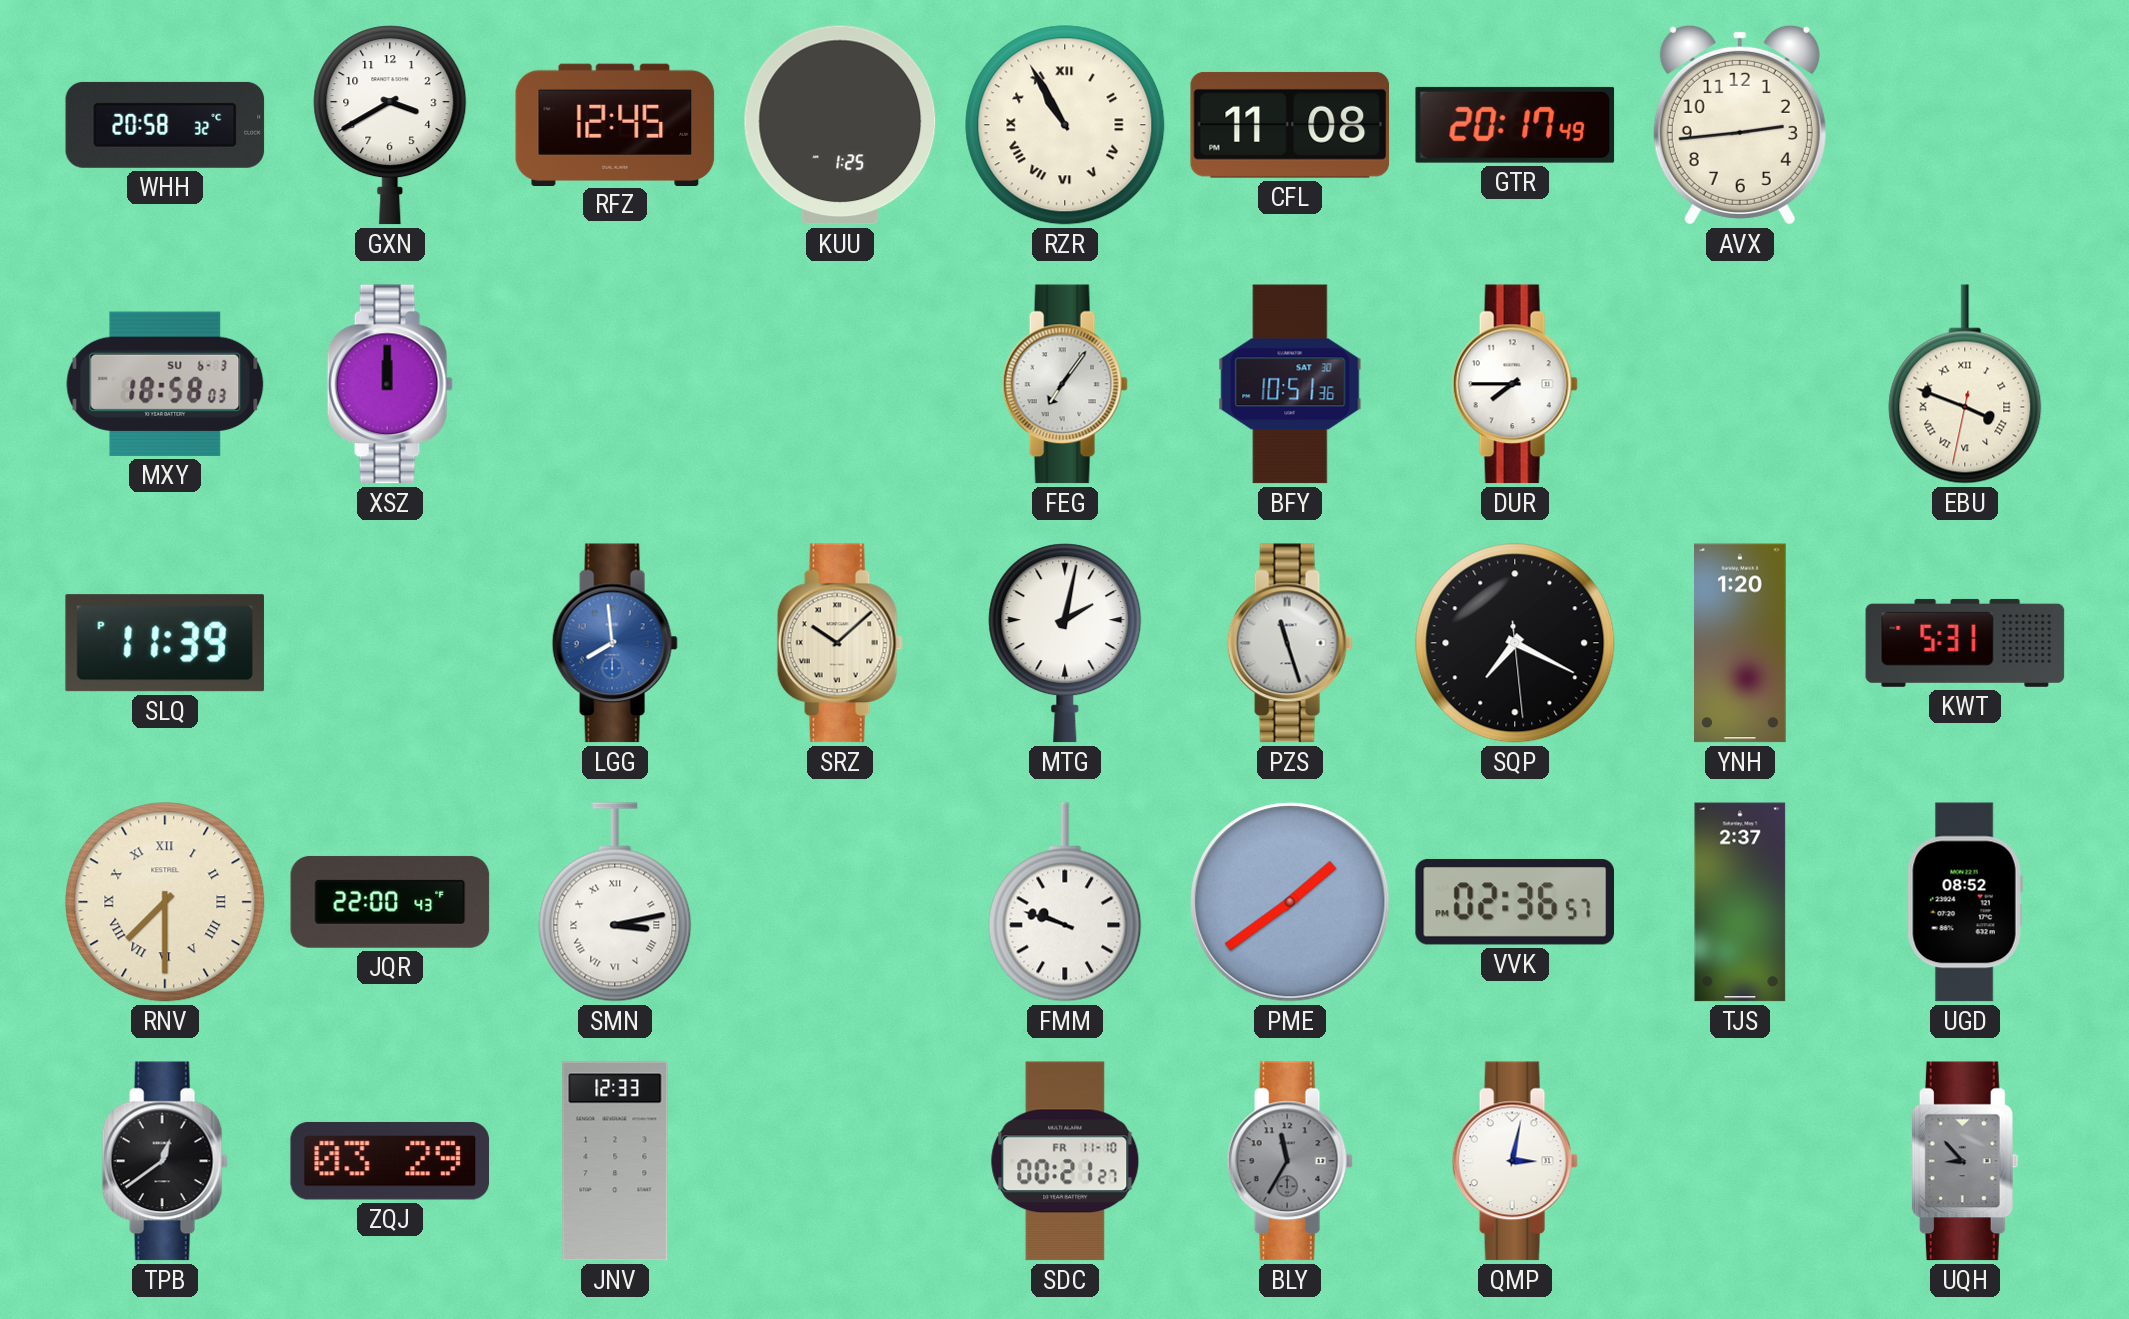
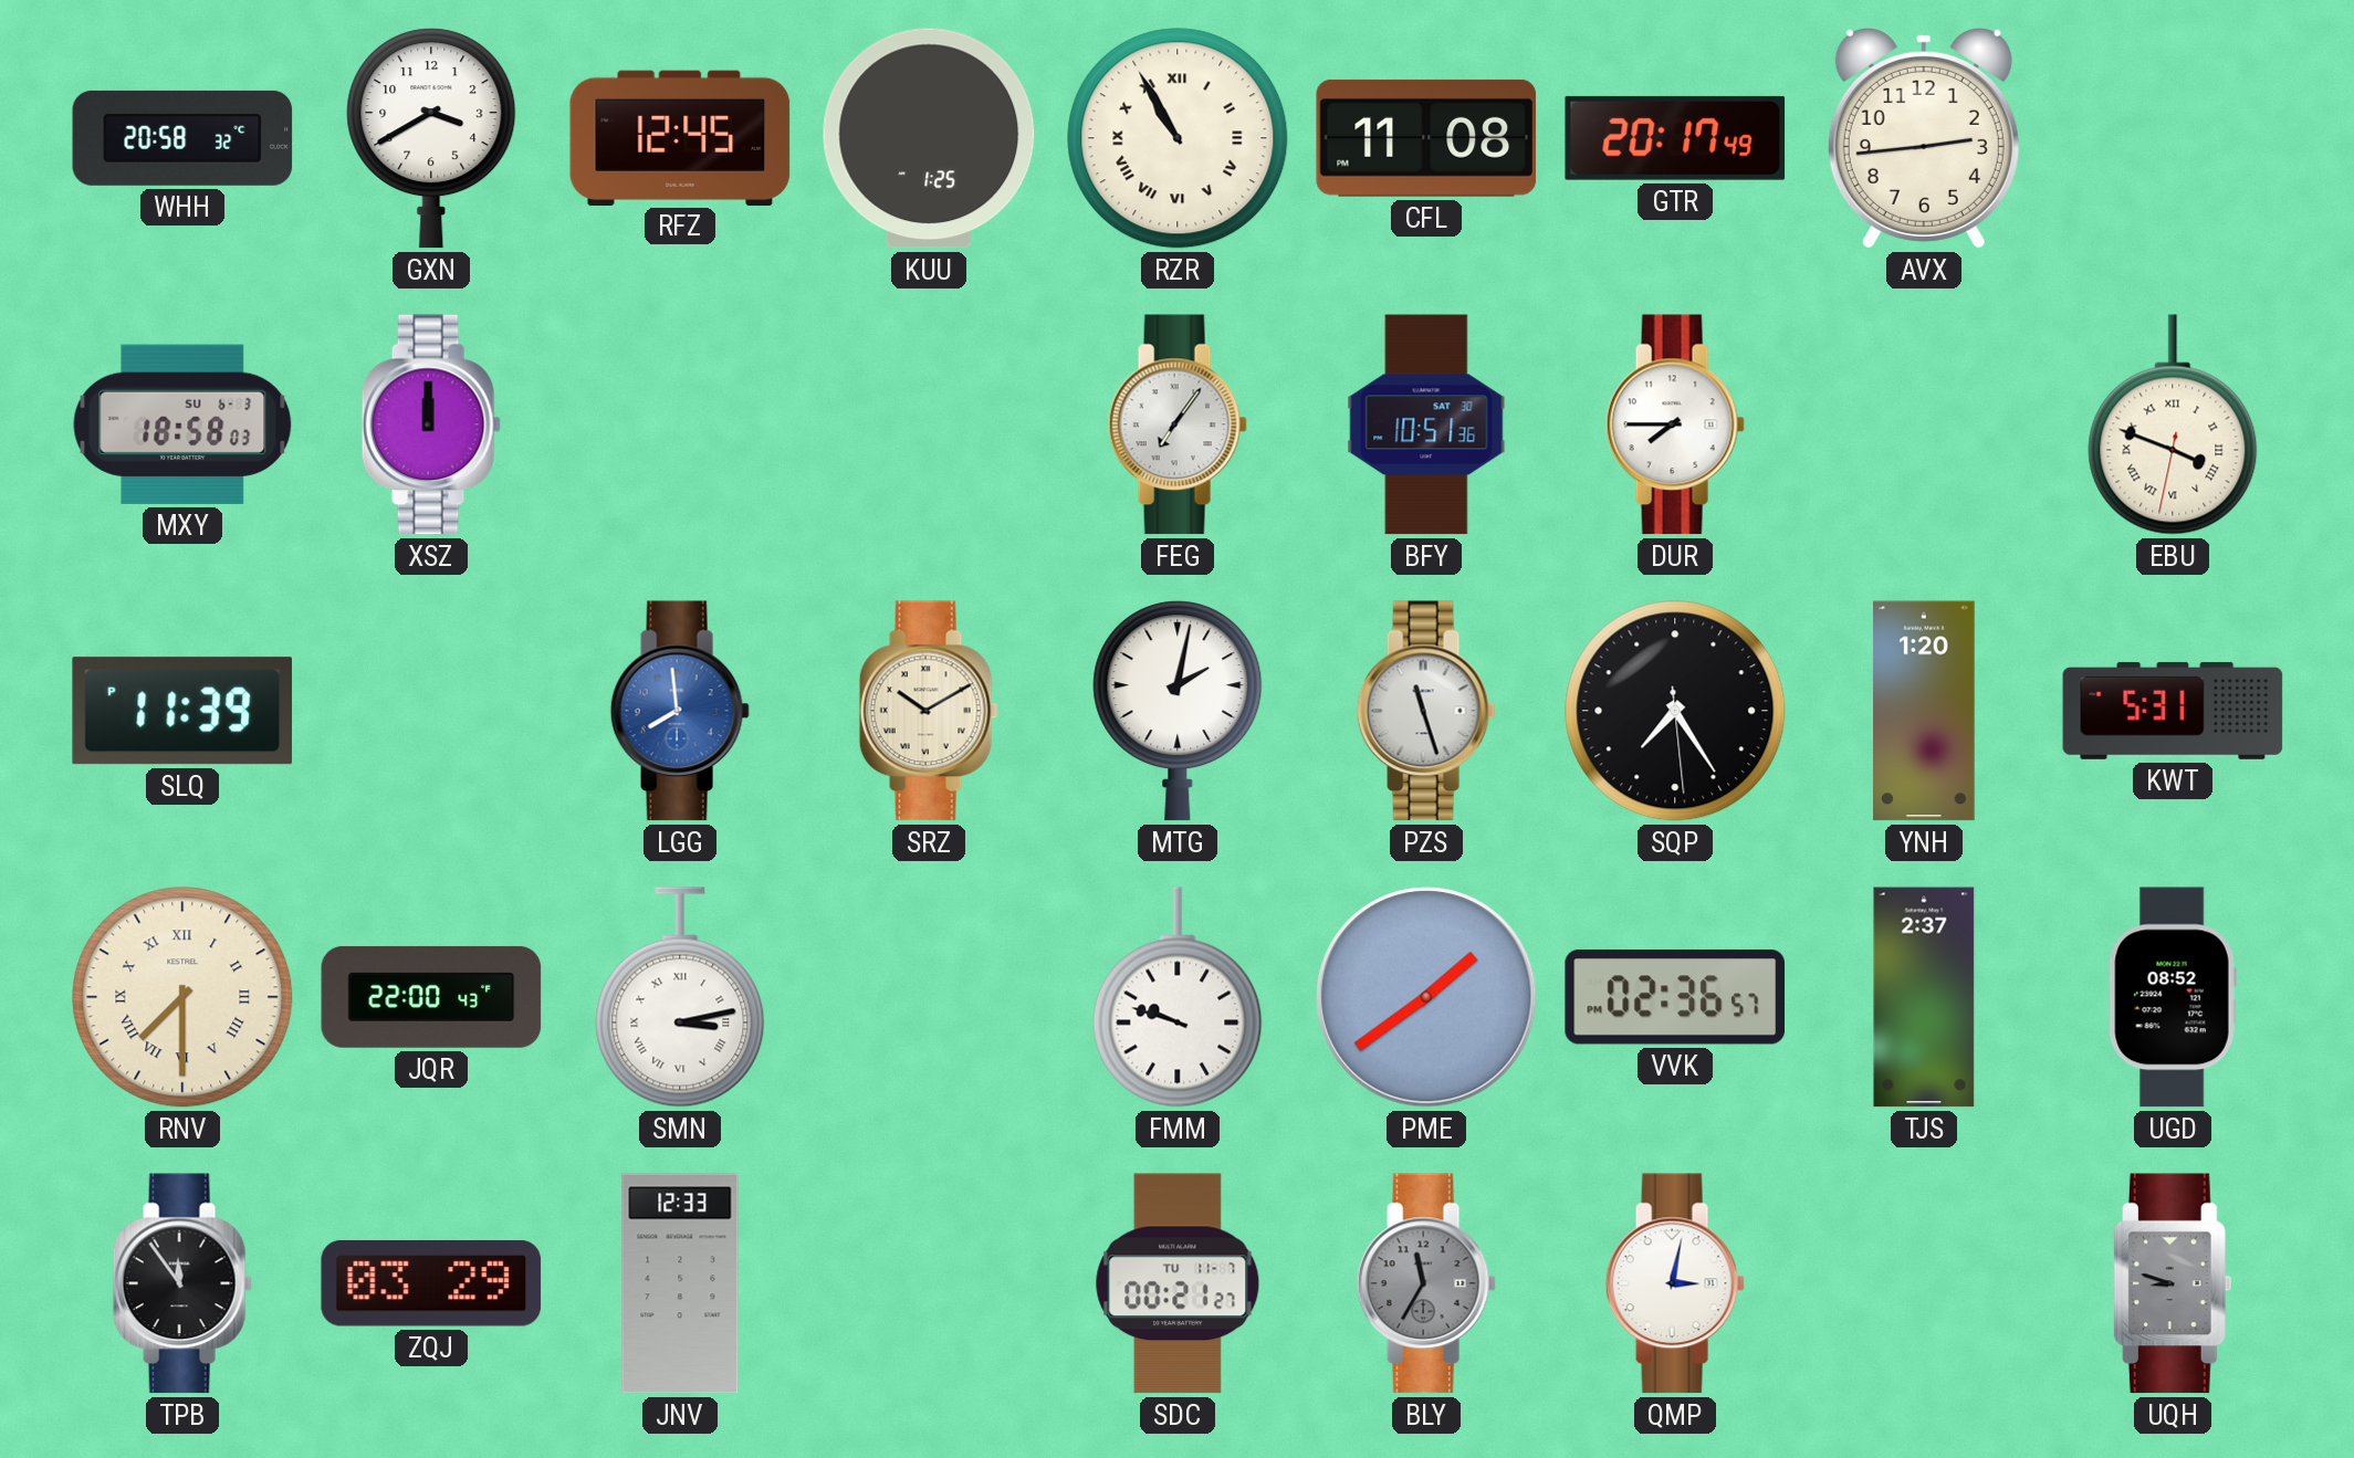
SRZ: 10:08 -> 10:10 (929, 711)
SQP: 7:19 -> 7:24 (1675, 711)
TPB: 12:39 -> 11:54 (182, 1283)
SDC date: FR 11-10 -> TU 11-7 (1178, 1283)
UQH: 8:53 -> 8:48 (2173, 1283)
